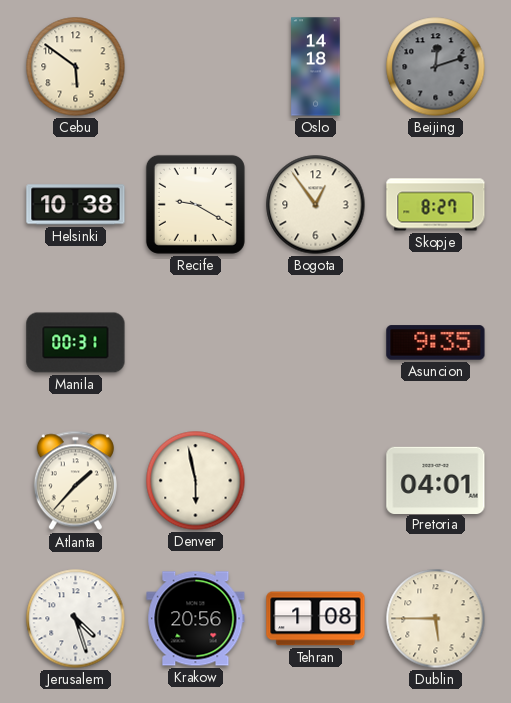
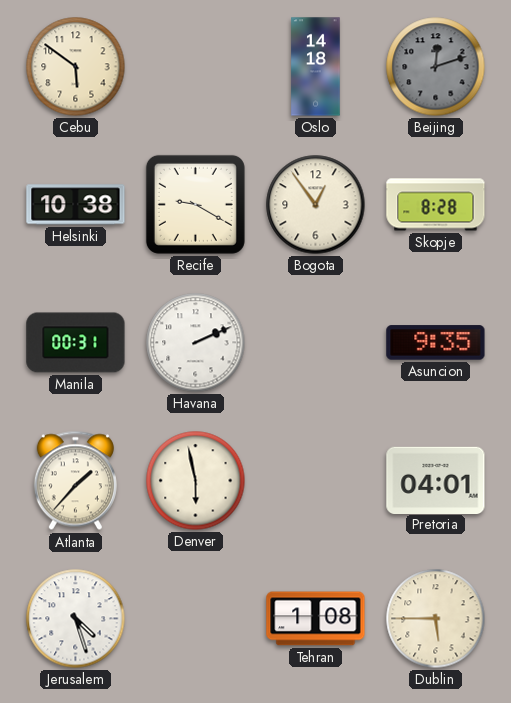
Skopje: 8:27 -> 8:28 (436, 205)
Havana: none -> 2:11 (196, 343)
Krakow: 20:56 -> none (196, 619)
